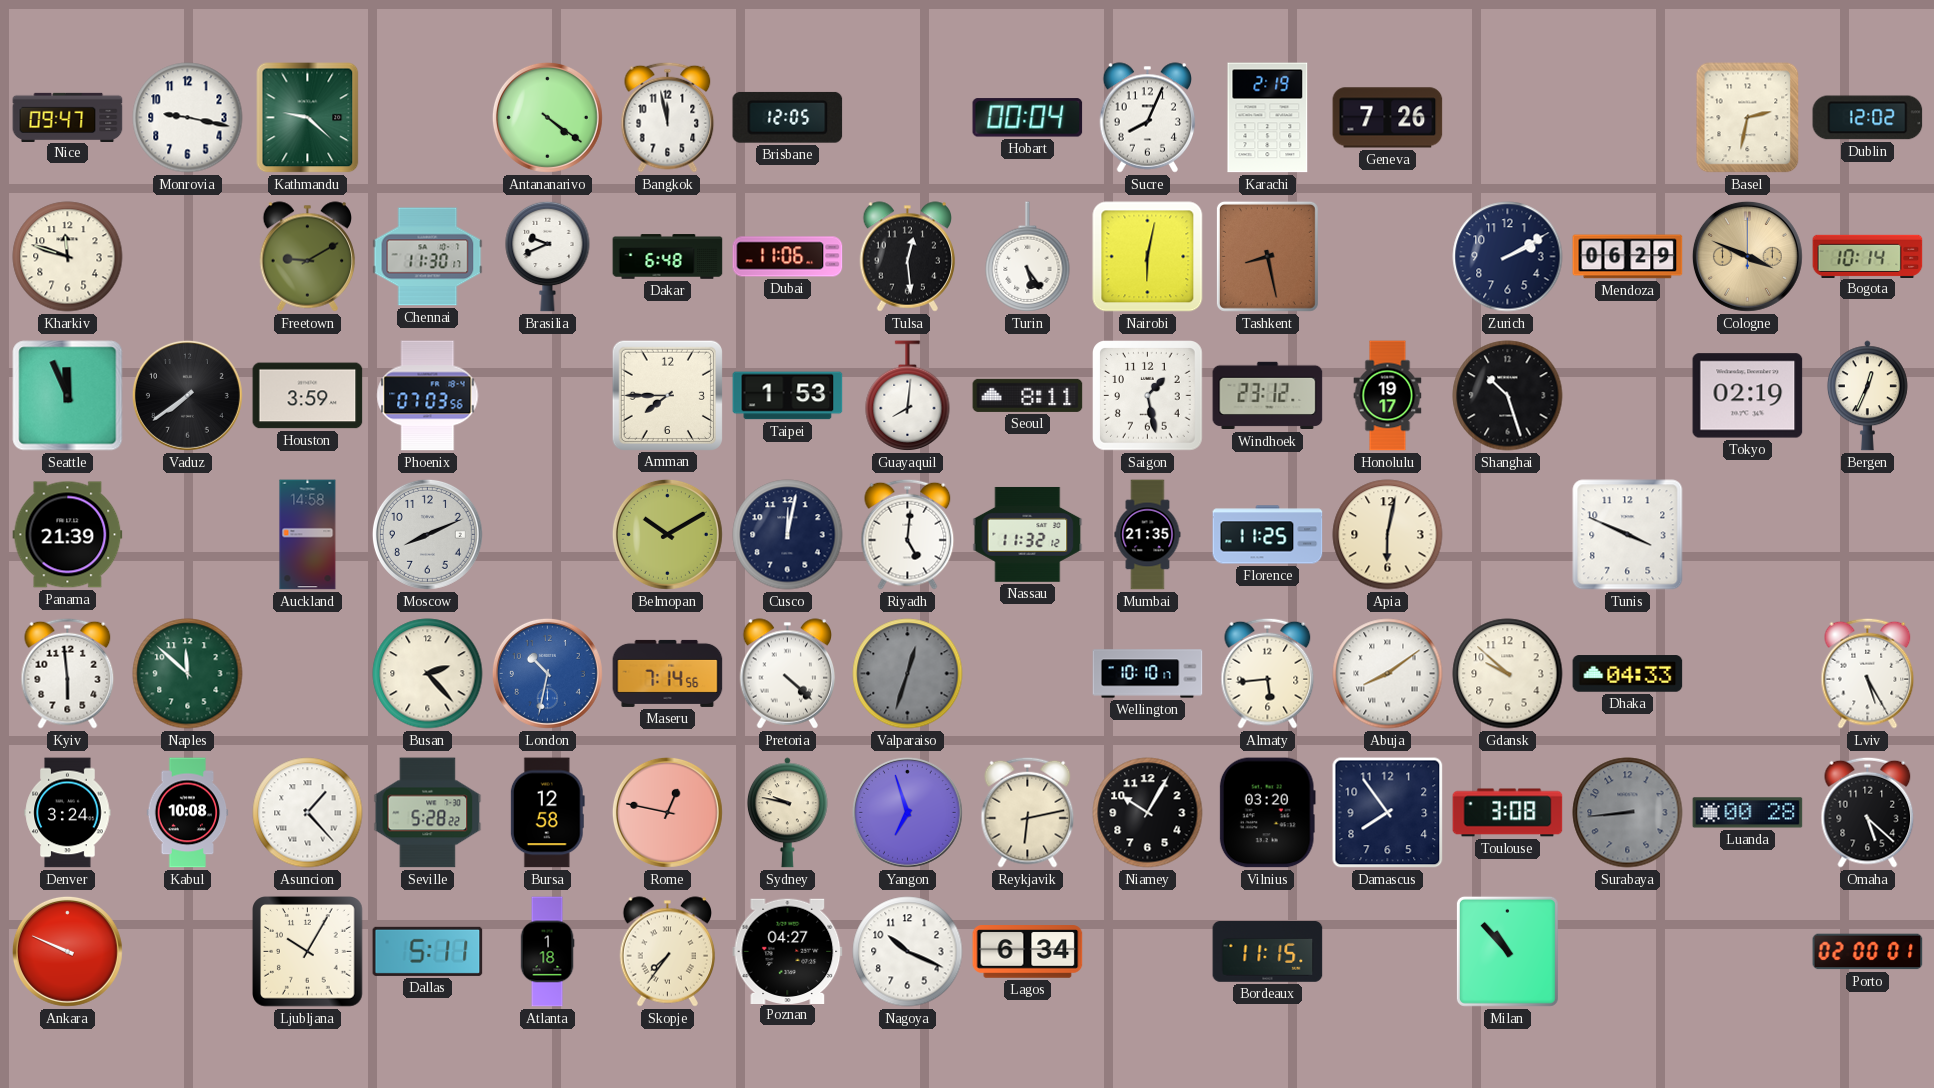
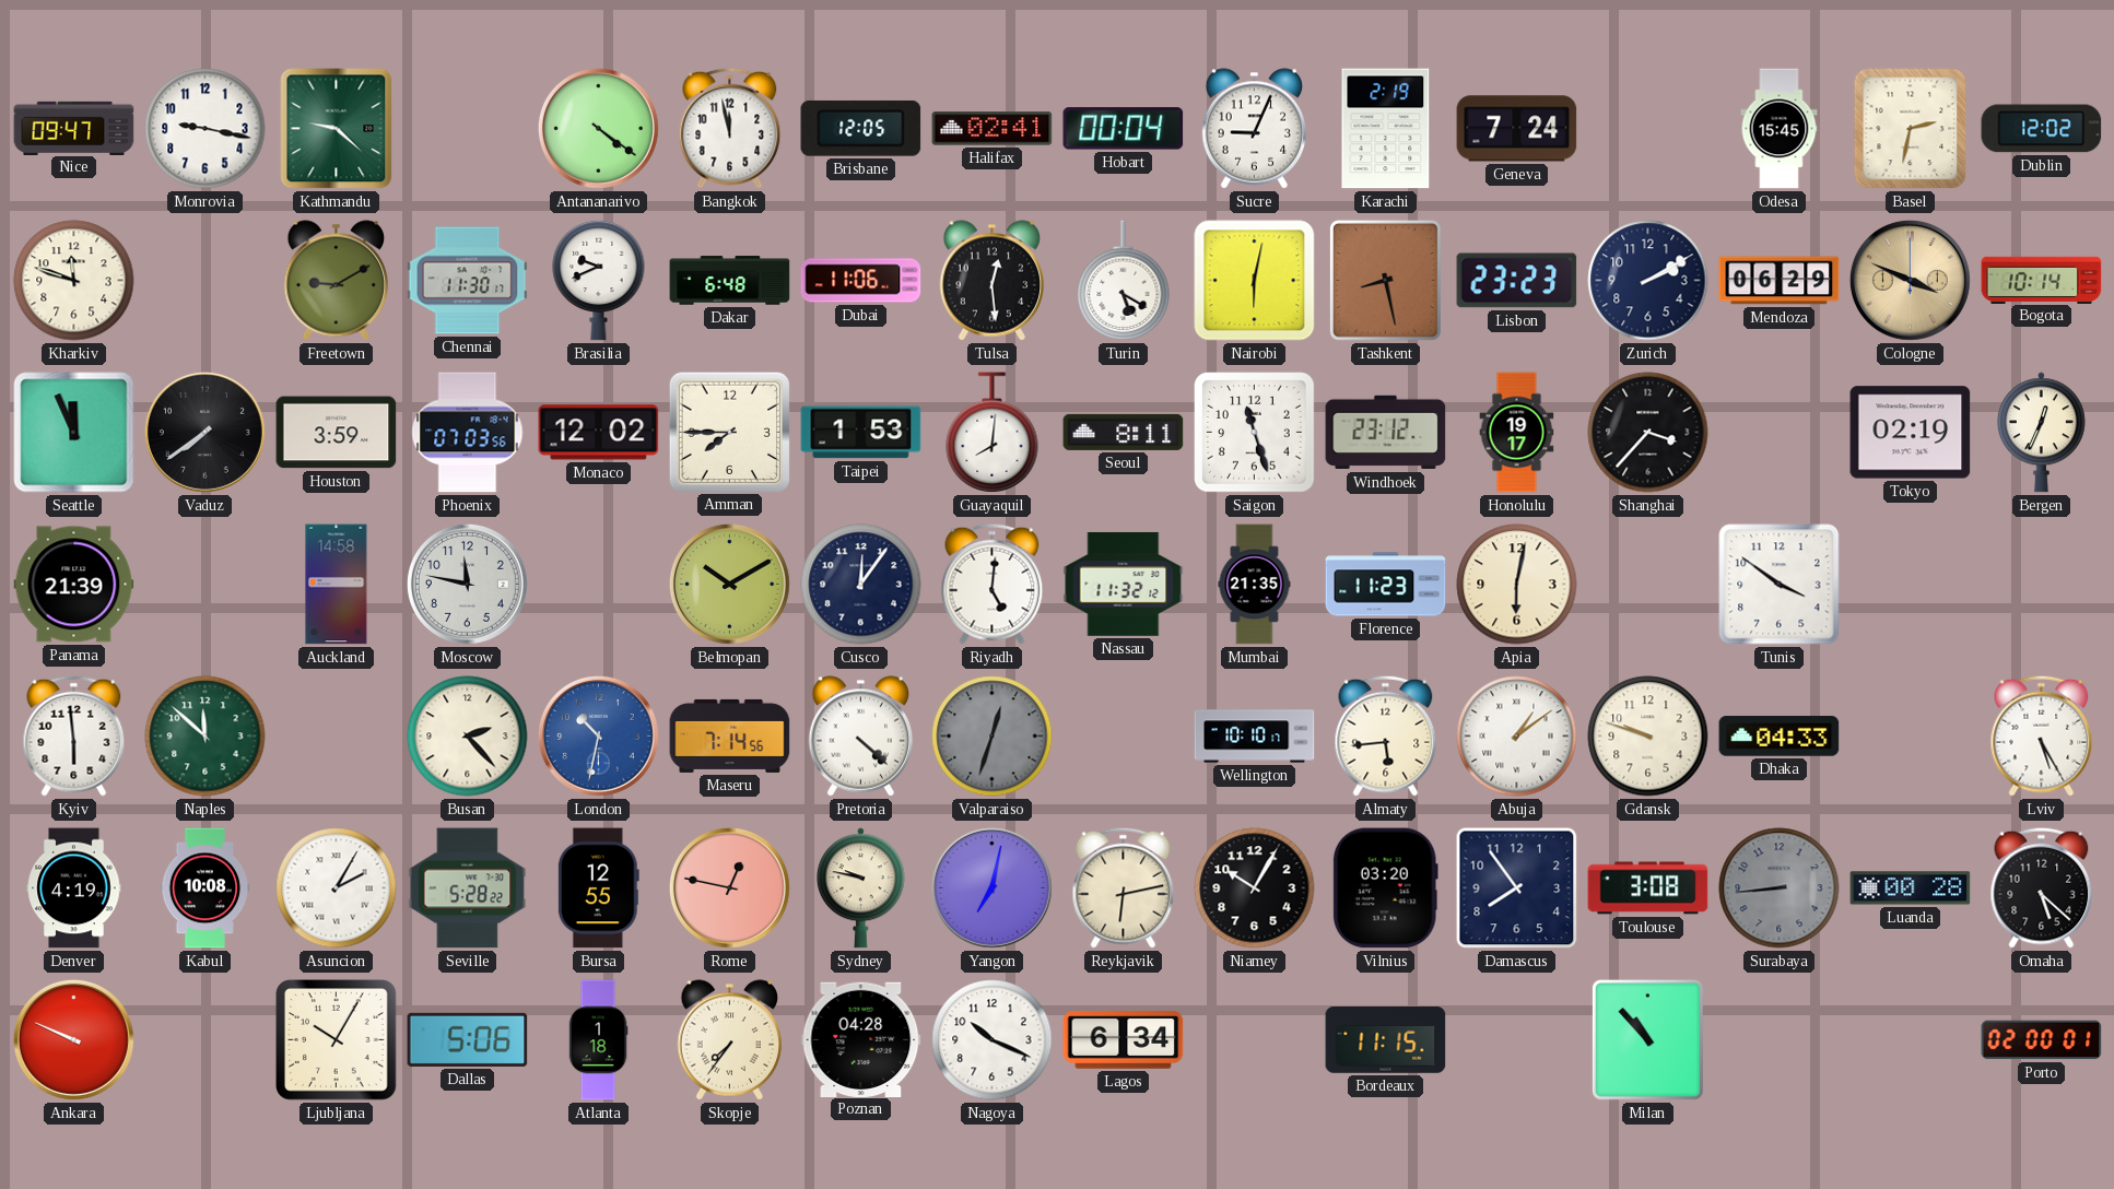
Halifax: none -> 02:41 (993, 129)
Sucre: 8:04 -> 9:04 (1255, 129)
Geneva: 7:26 -> 7:24 (1517, 129)
Odesa: none -> 15:45 (1780, 129)
Turin: 5:24 -> 5:20 (1124, 281)
Lisbon: none -> 23:23 (1517, 281)
Monaco: none -> 12:02 (599, 433)
Saigon: 1:28 -> 11:27 (1255, 433)
Shanghai: 10:27 -> 3:37 (1648, 433)
Moscow: 8:11 -> 11:47 (467, 584)
Cusco: 12:02 -> 12:06 (861, 585)
Florence: 11:25 -> 11:23 (1386, 585)
Tunis: 3:49 -> 3:51 (1780, 585)
Abuja: 8:09 -> 1:09 (1517, 737)
Gdansk: 9:52 -> 9:48 (1648, 737)
Denver: 3:24 -> 4:19 (74, 888)
Asuncion: 1:23 -> 2:05 (337, 888)
Bursa: 12:58 -> 12:55 (598, 888)
Yangon: 6:57 -> 7:02 (991, 887)
Dallas: 5:11 -> 5:06 (468, 1039)
Poznan: 04:27 -> 04:28 (861, 1039)
